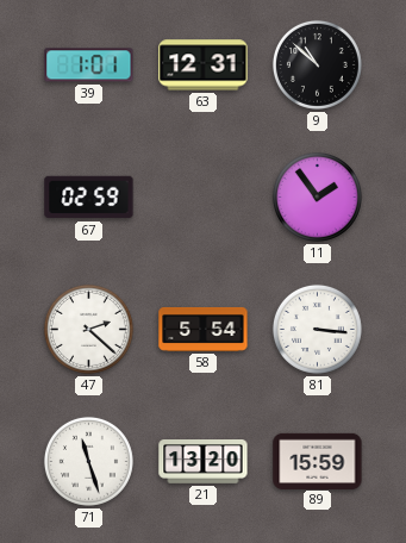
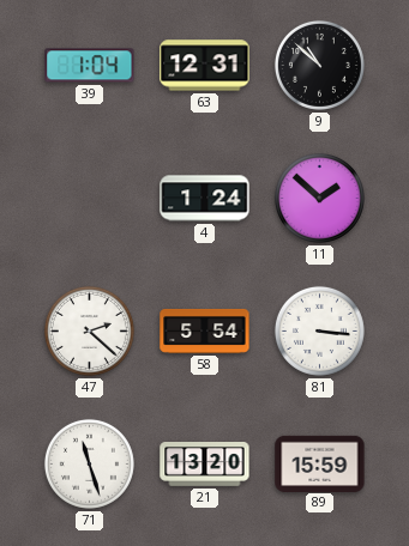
39: 1:01 -> 1:04 (90, 66)
67: 02:59 -> none (89, 198)
4: none -> 1:24 (205, 199)
11: 1:54 -> 1:52 (319, 198)
